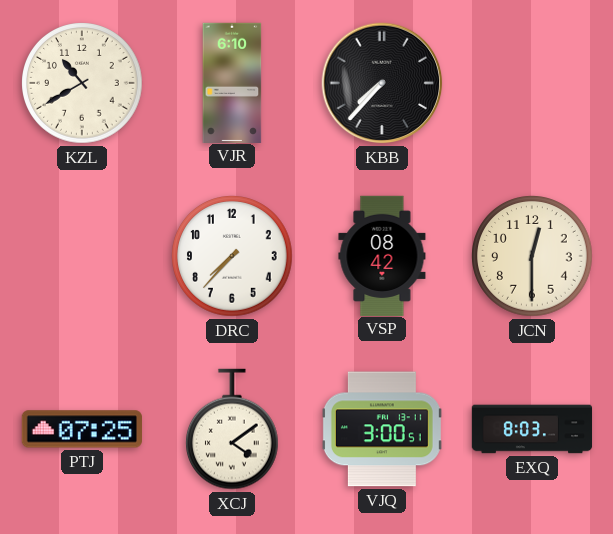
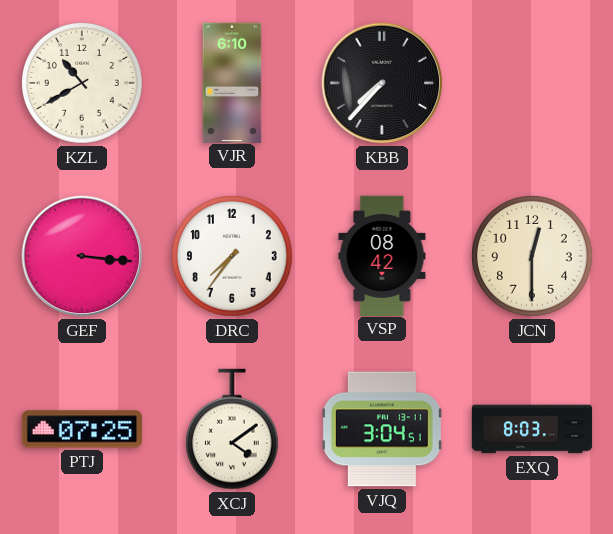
GEF: none -> 3:16 (82, 256)
DRC: 7:37 -> 7:36 (232, 256)
VJQ: 3:00 -> 3:04 (382, 429)
